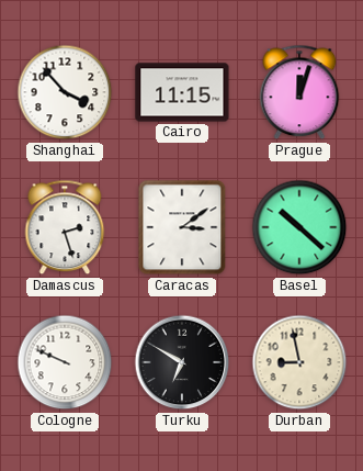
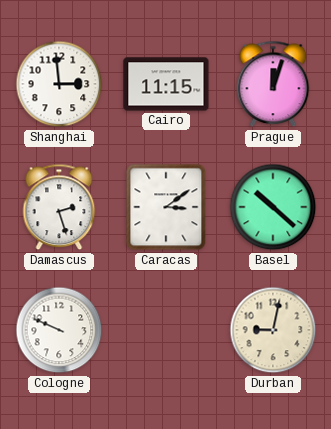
Shanghai: 3:53 -> 2:59 (59, 84)
Turku: 6:50 -> none (182, 362)
Durban: 8:58 -> 9:02 (273, 330)
